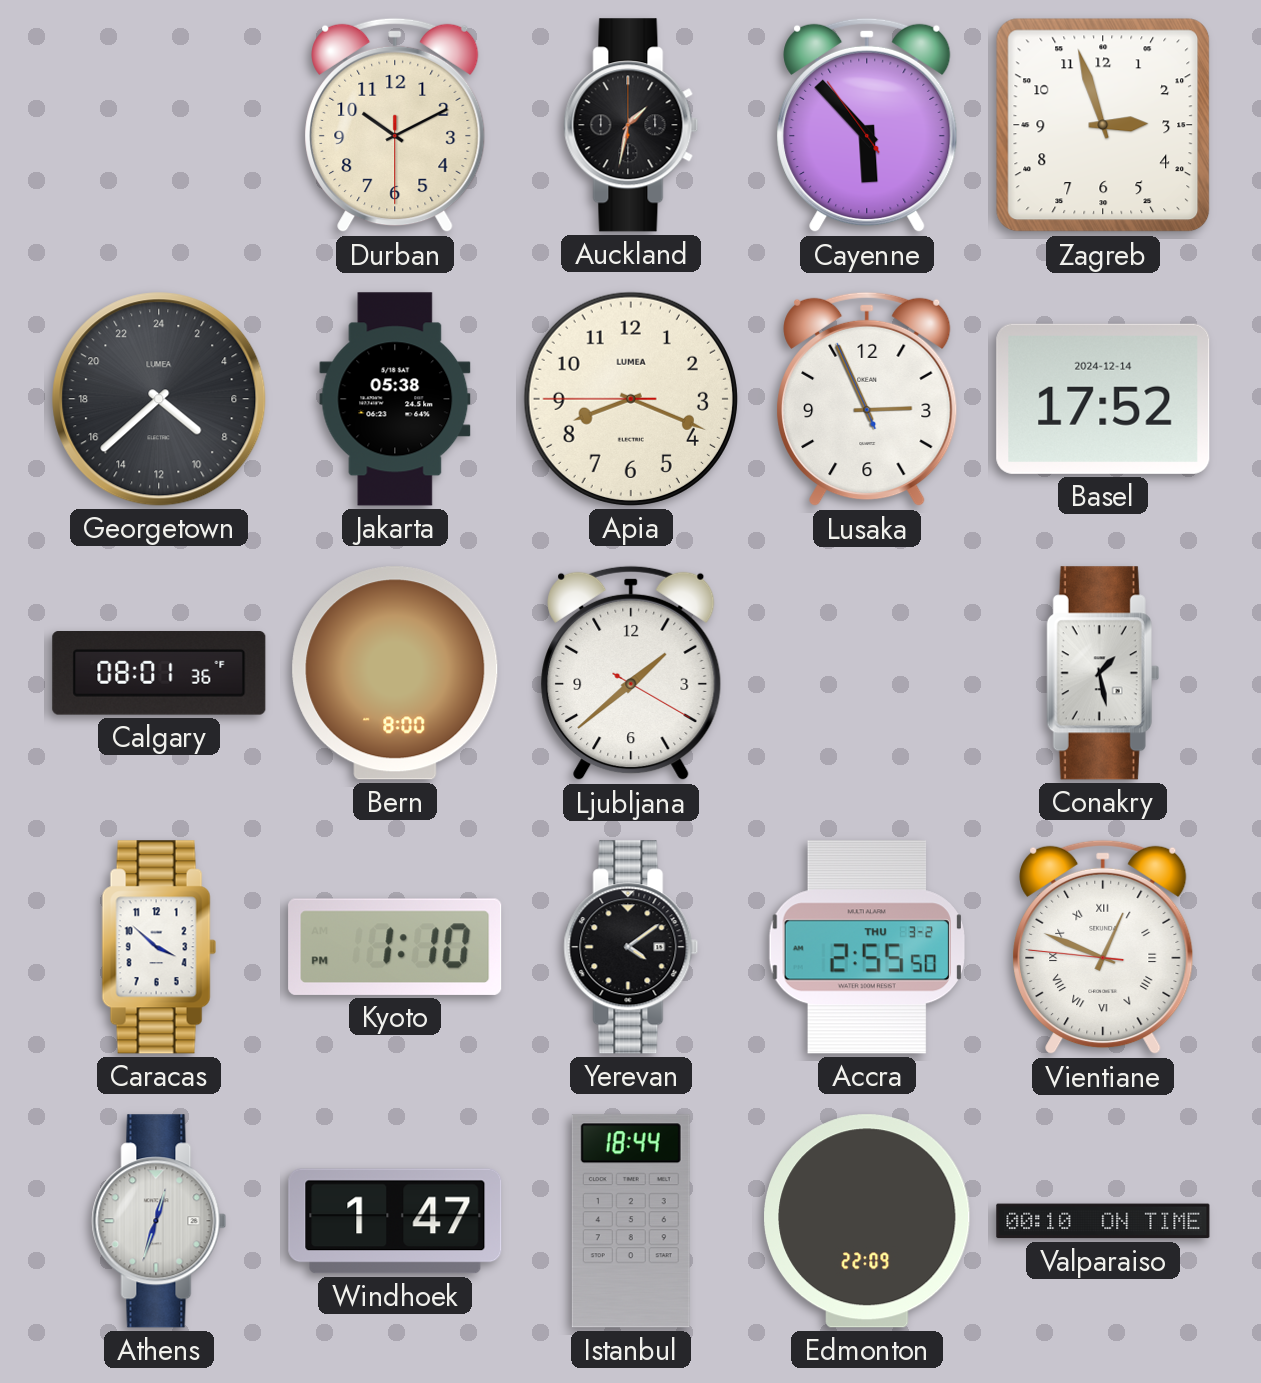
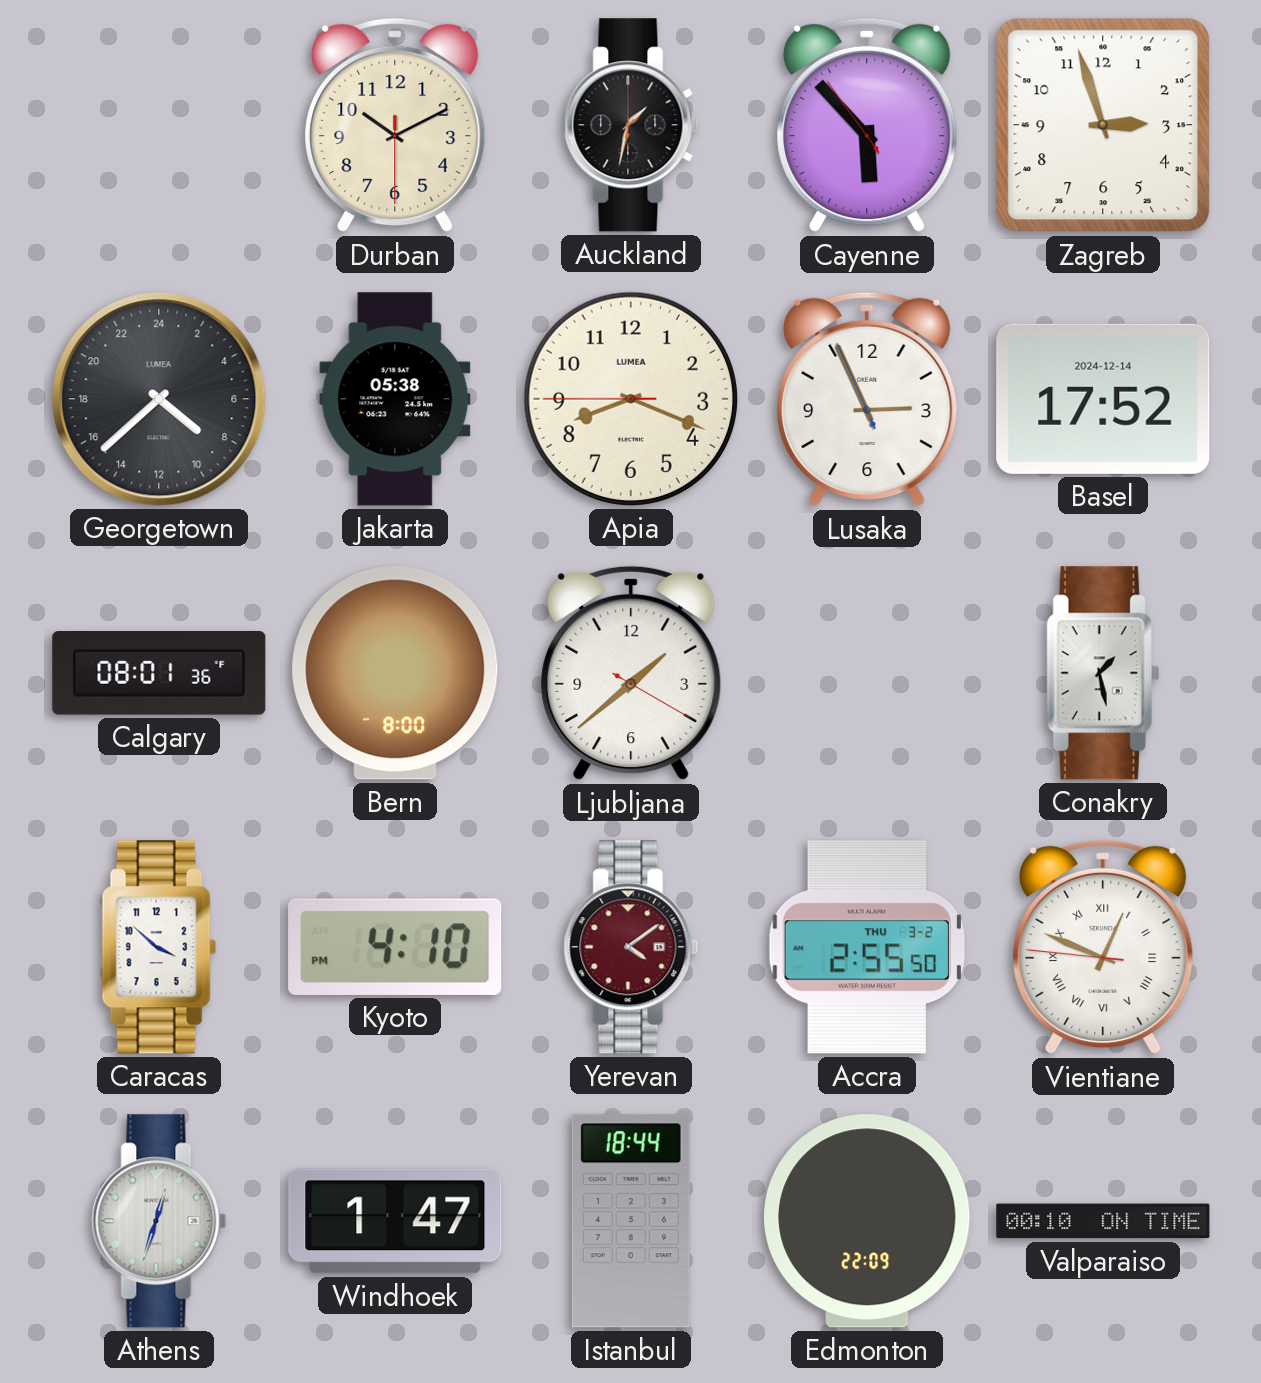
Kyoto: 1:10 -> 4:10 (395, 947)
Yerevan dial: black -> burgundy (631, 947)
